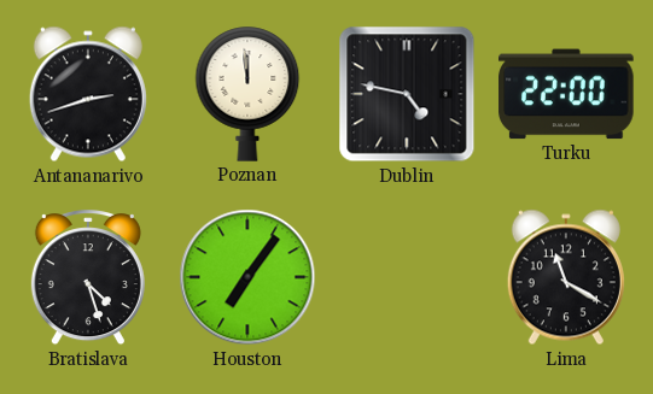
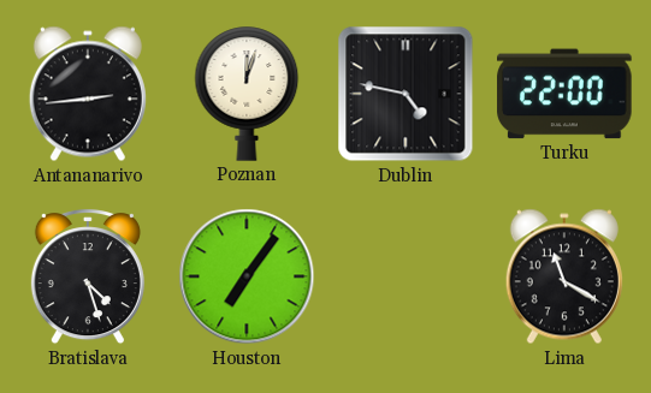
Antananarivo: 2:42 -> 2:44 (88, 94)
Poznan: 11:59 -> 12:03 (247, 94)
